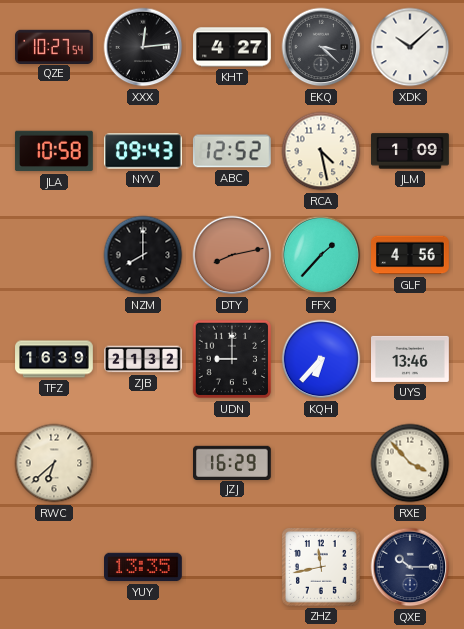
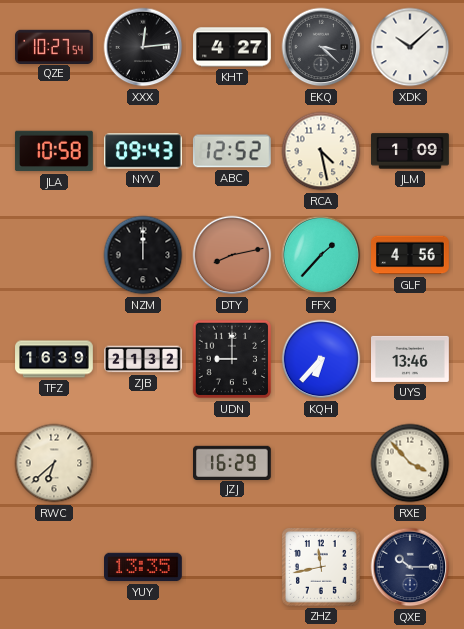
NZM: 8:00 -> 12:00 (143, 255)
